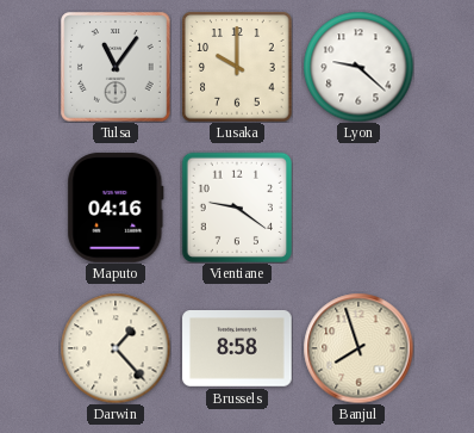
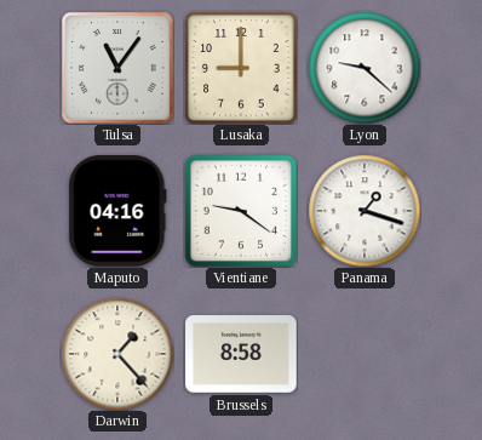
Lusaka: 10:00 -> 9:00 (241, 68)
Panama: none -> 1:18 (365, 211)
Banjul: 7:57 -> none (358, 348)
